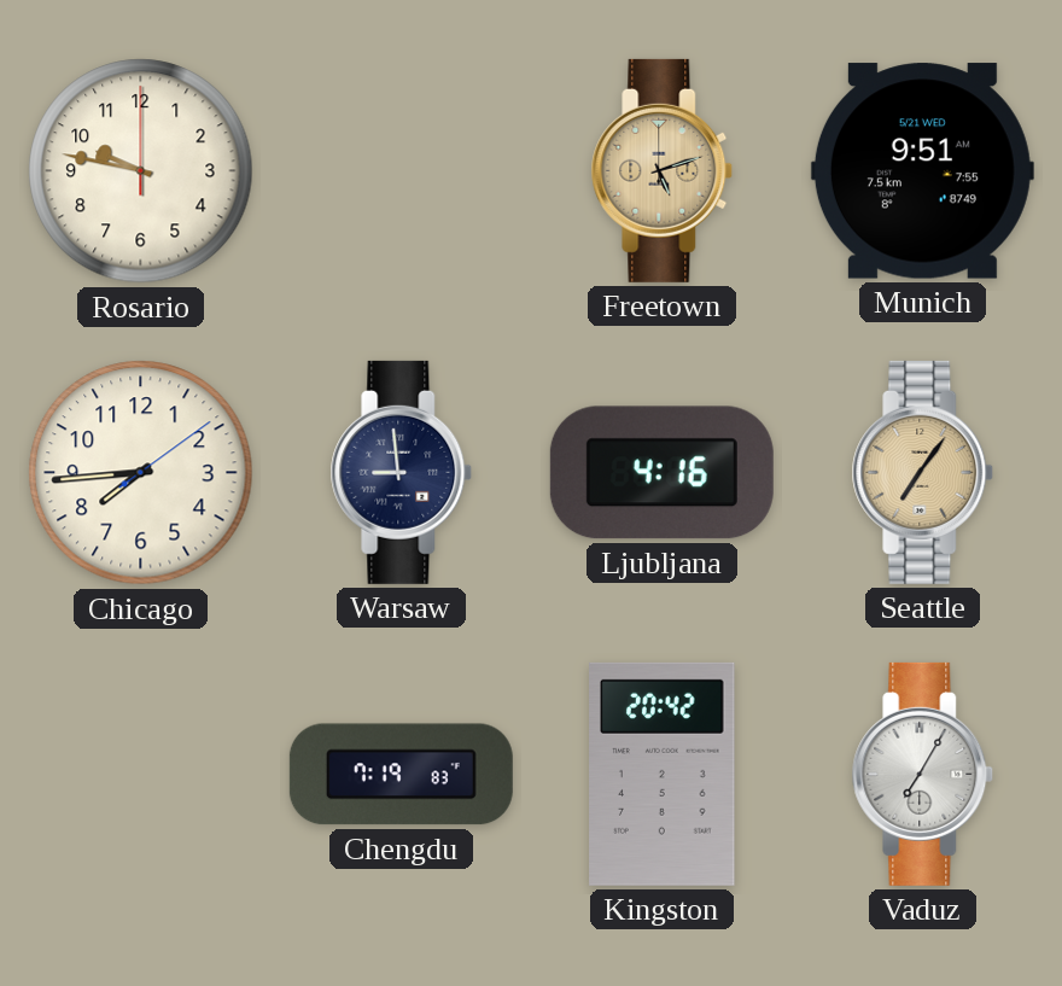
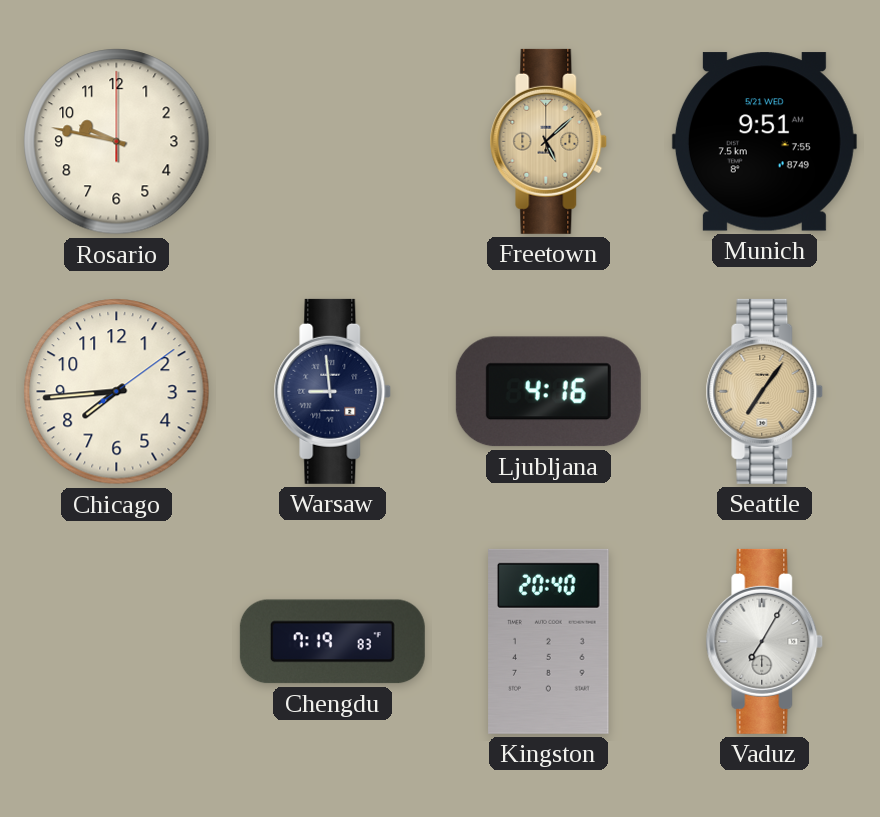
Freetown: 5:12 -> 5:08 (549, 141)
Kingston: 20:42 -> 20:40 (549, 641)
